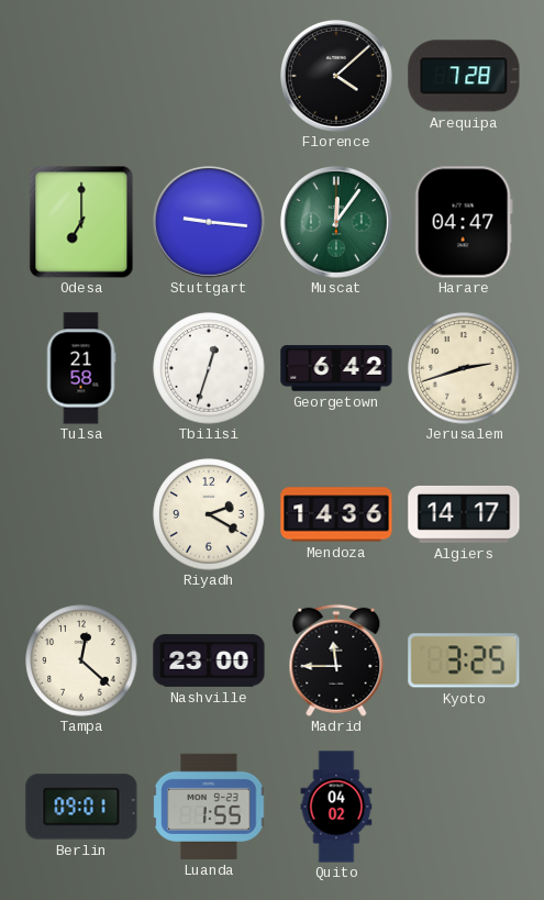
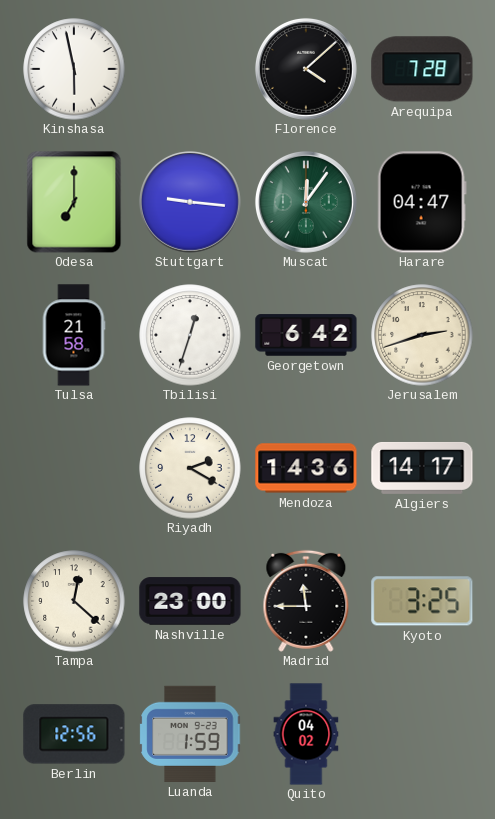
Kinshasa: none -> 5:58 (74, 69)
Berlin: 09:01 -> 12:56 (74, 734)
Luanda: 1:55 -> 1:59 (190, 734)
